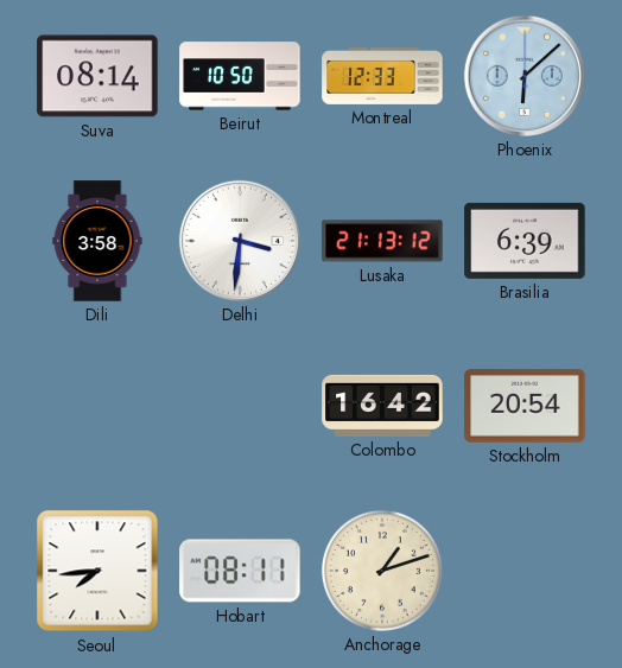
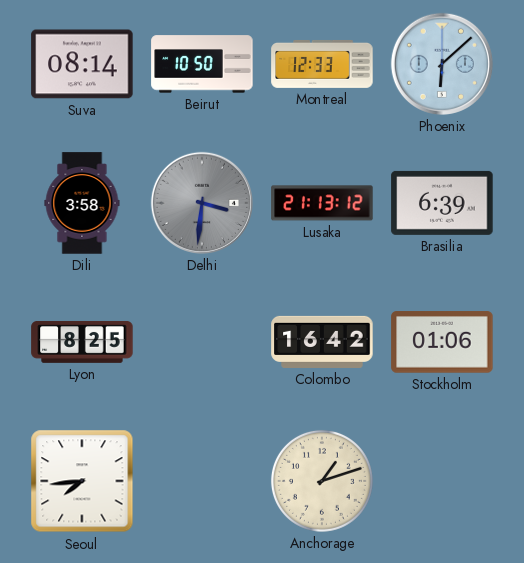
Delhi dial: white -> grey (202, 203)
Lyon: none -> 8:25 (82, 342)
Stockholm: 20:54 -> 01:06 (442, 342)
Hobart: 08:11 -> none (240, 571)
